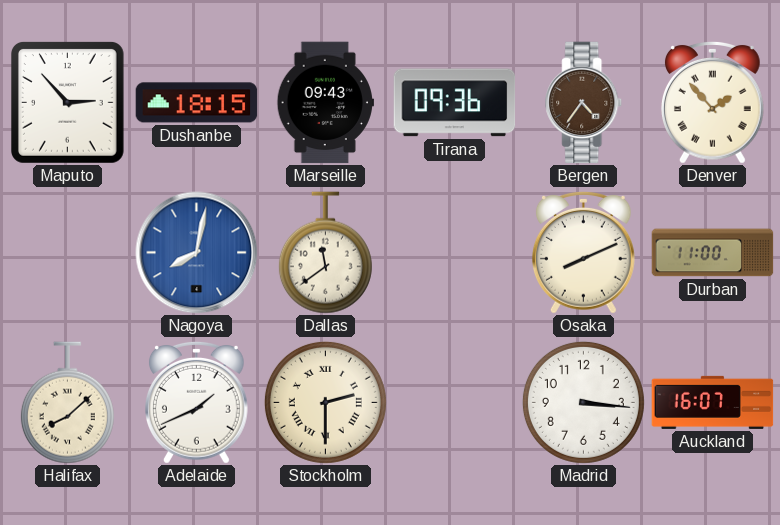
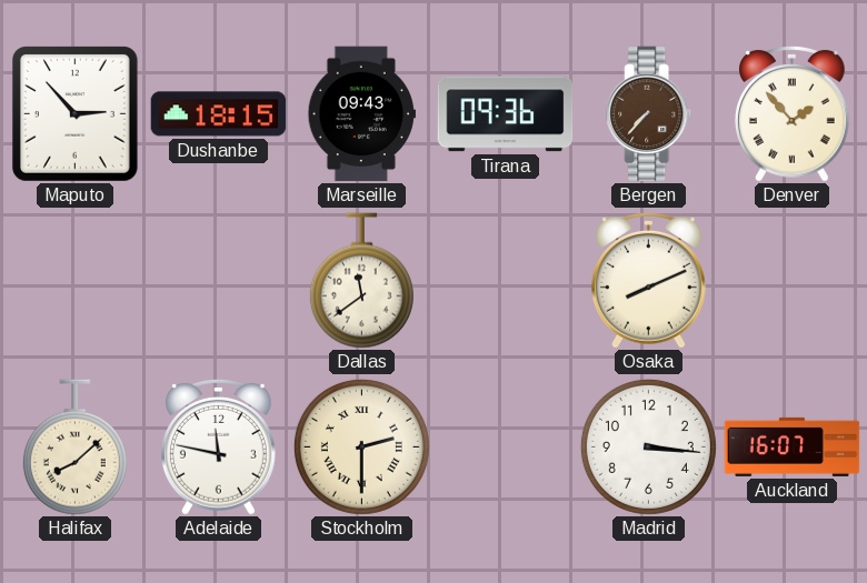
Bergen: 4:36 -> 7:37 (649, 114)
Nagoya: 8:02 -> none (197, 253)
Durban: 11:00 -> none (713, 253)
Adelaide: 1:41 -> 11:47 (218, 446)
